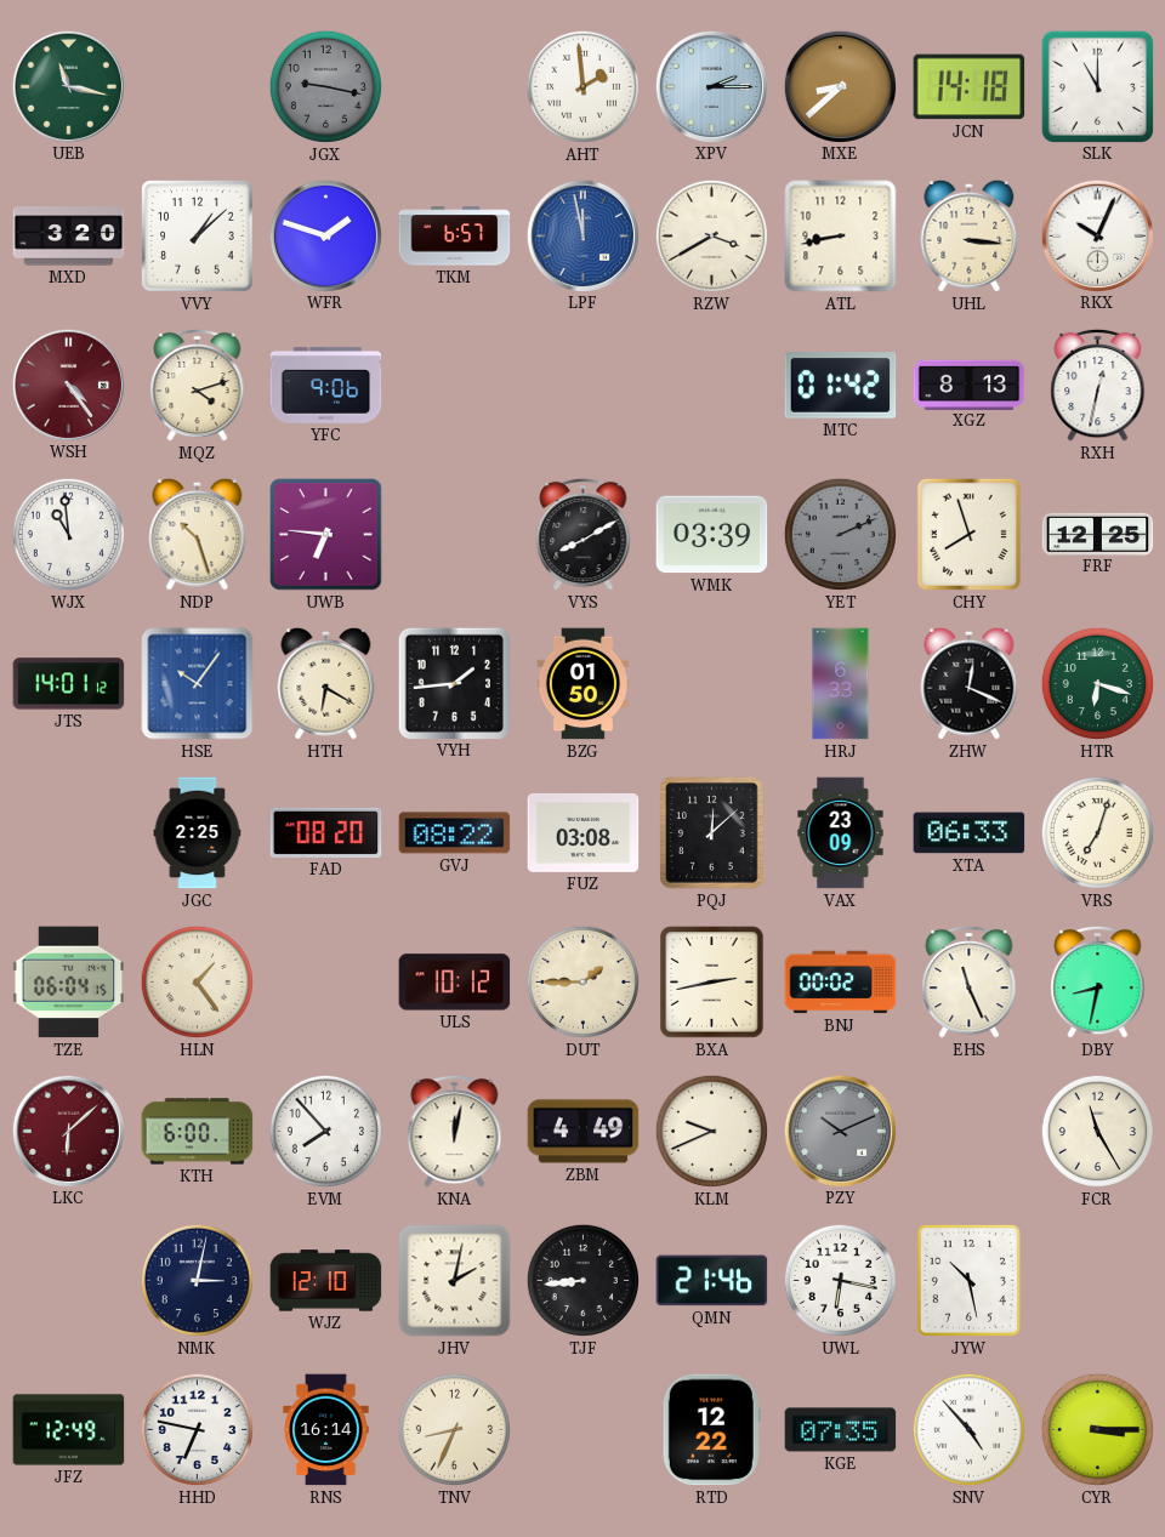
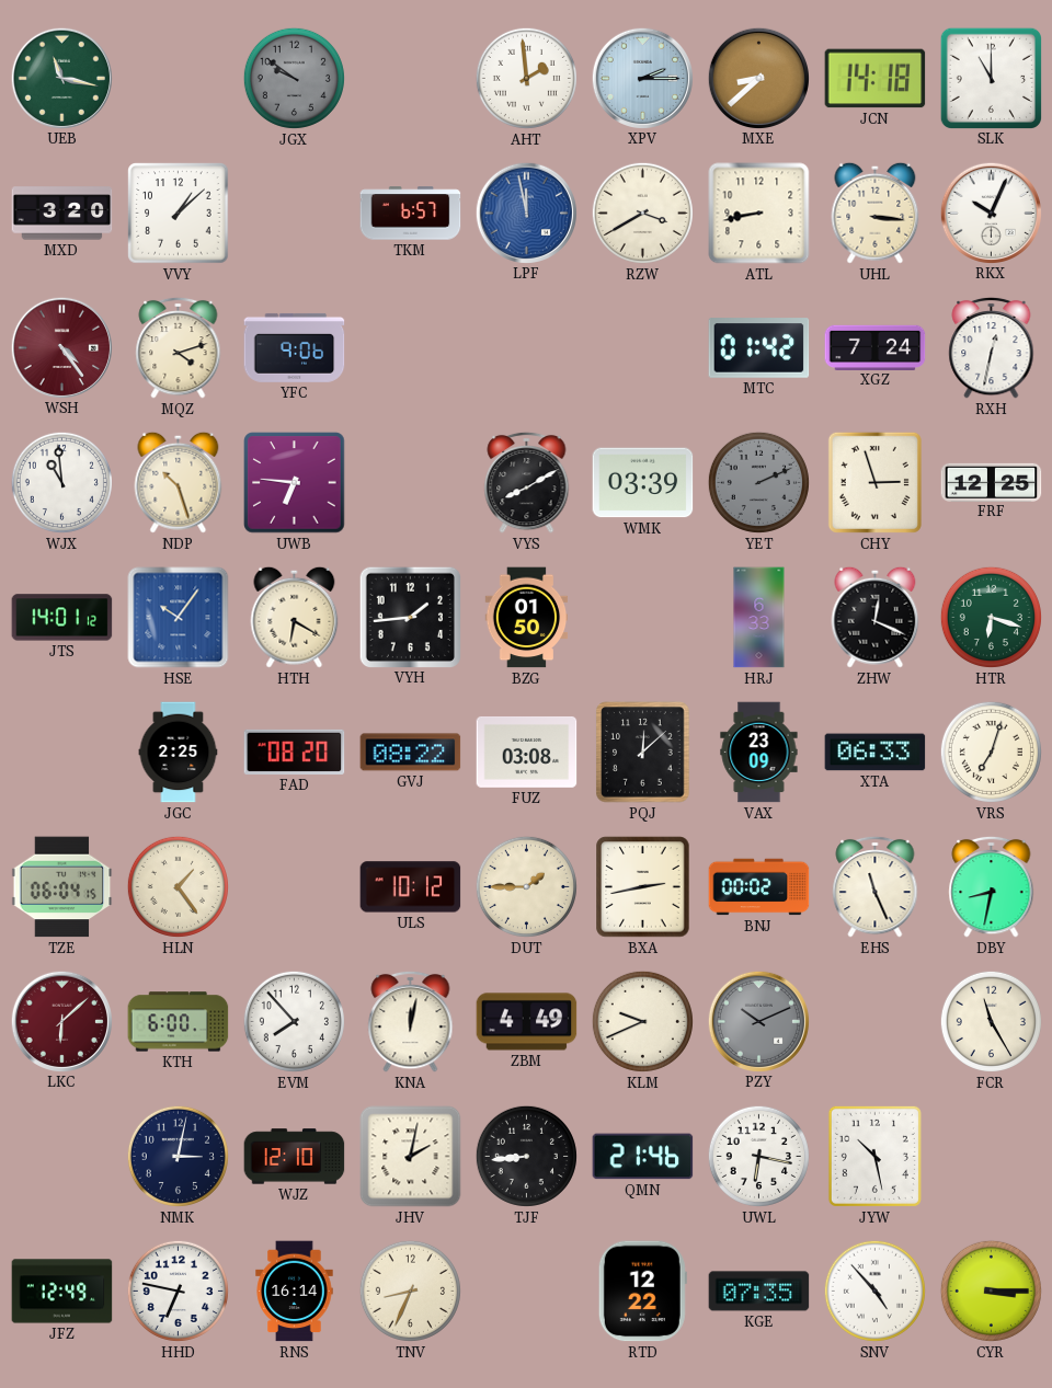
JGX: 9:17 -> 9:51 (294, 78)
WFR: 1:48 -> none (325, 235)
XGZ: 8:13 -> 7:24 (876, 347)
CHY: 7:57 -> 2:57 (874, 482)
